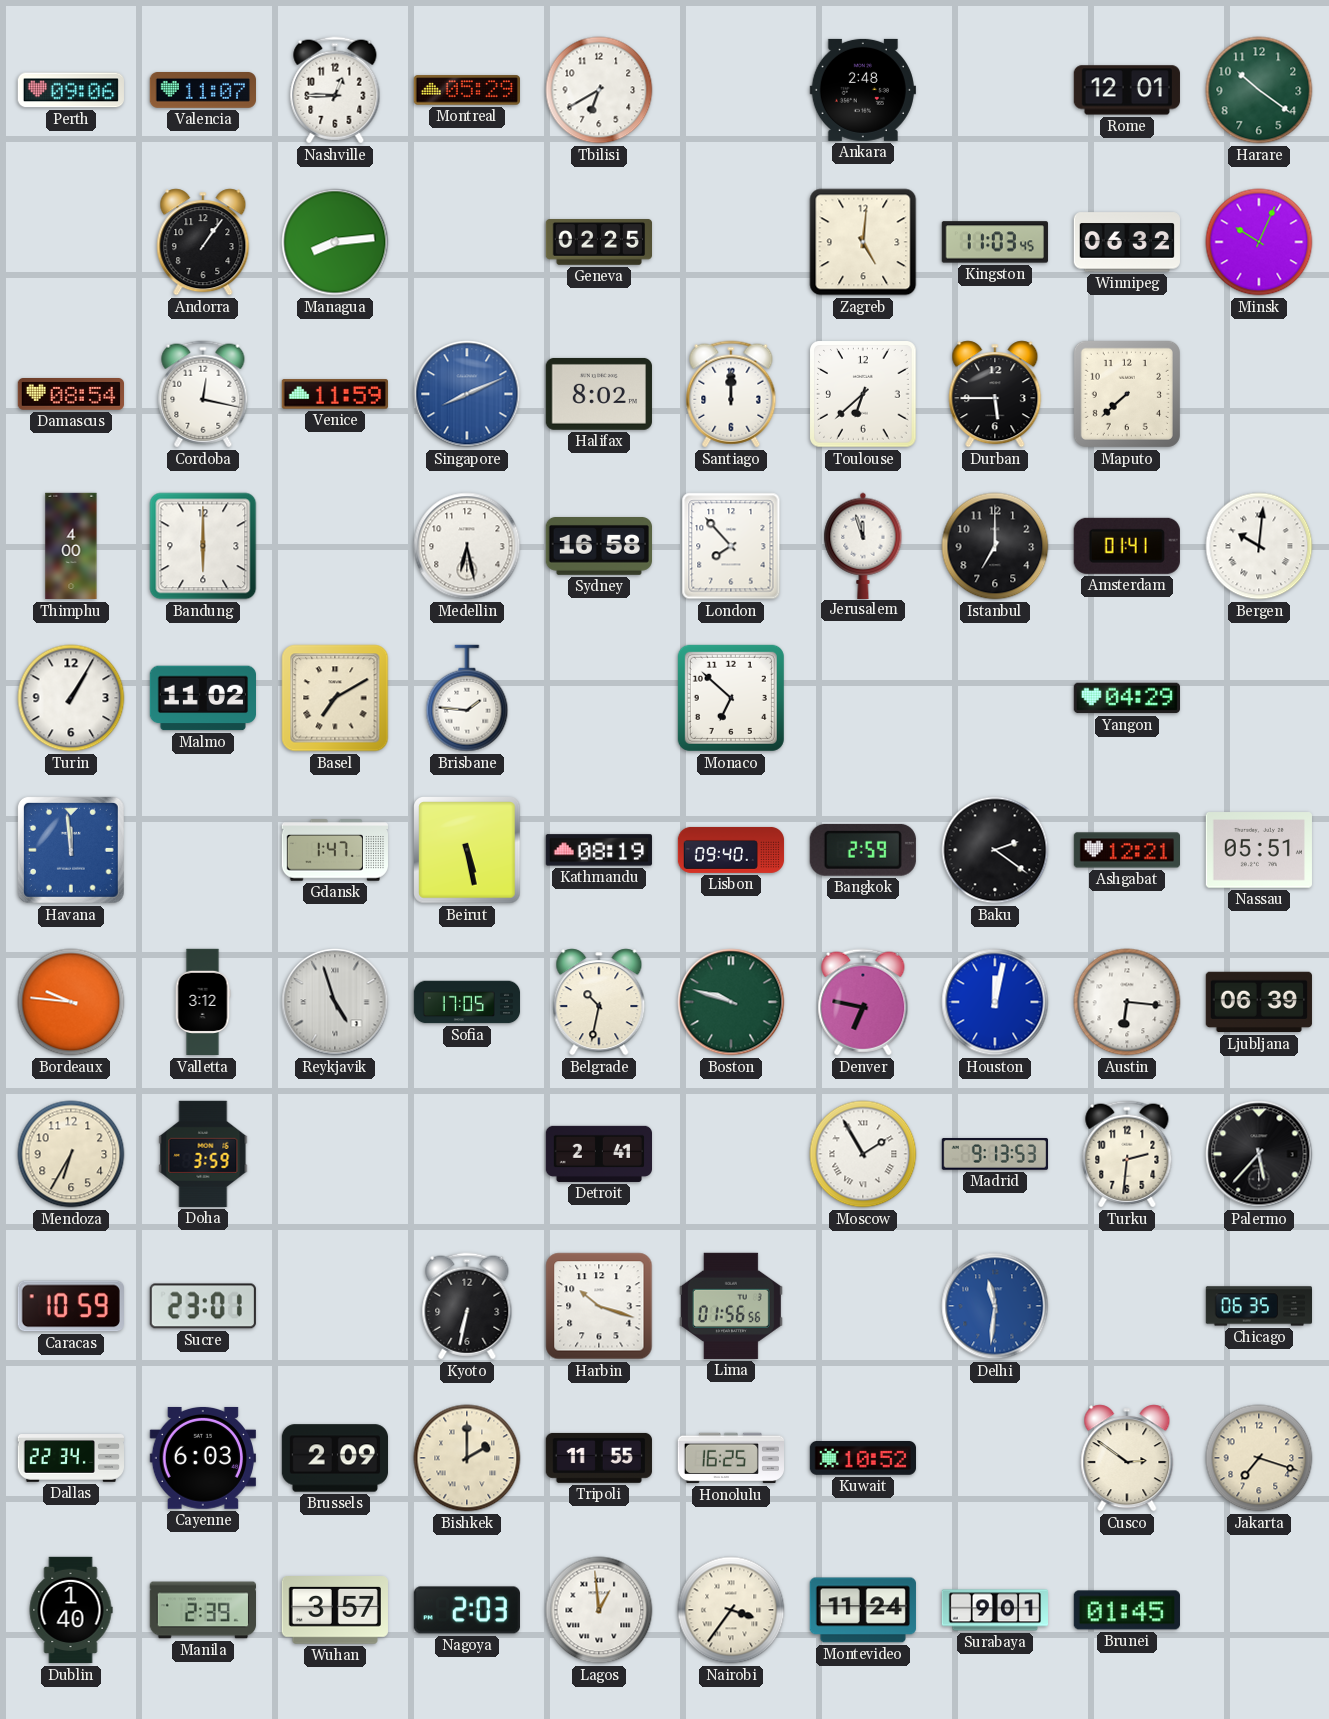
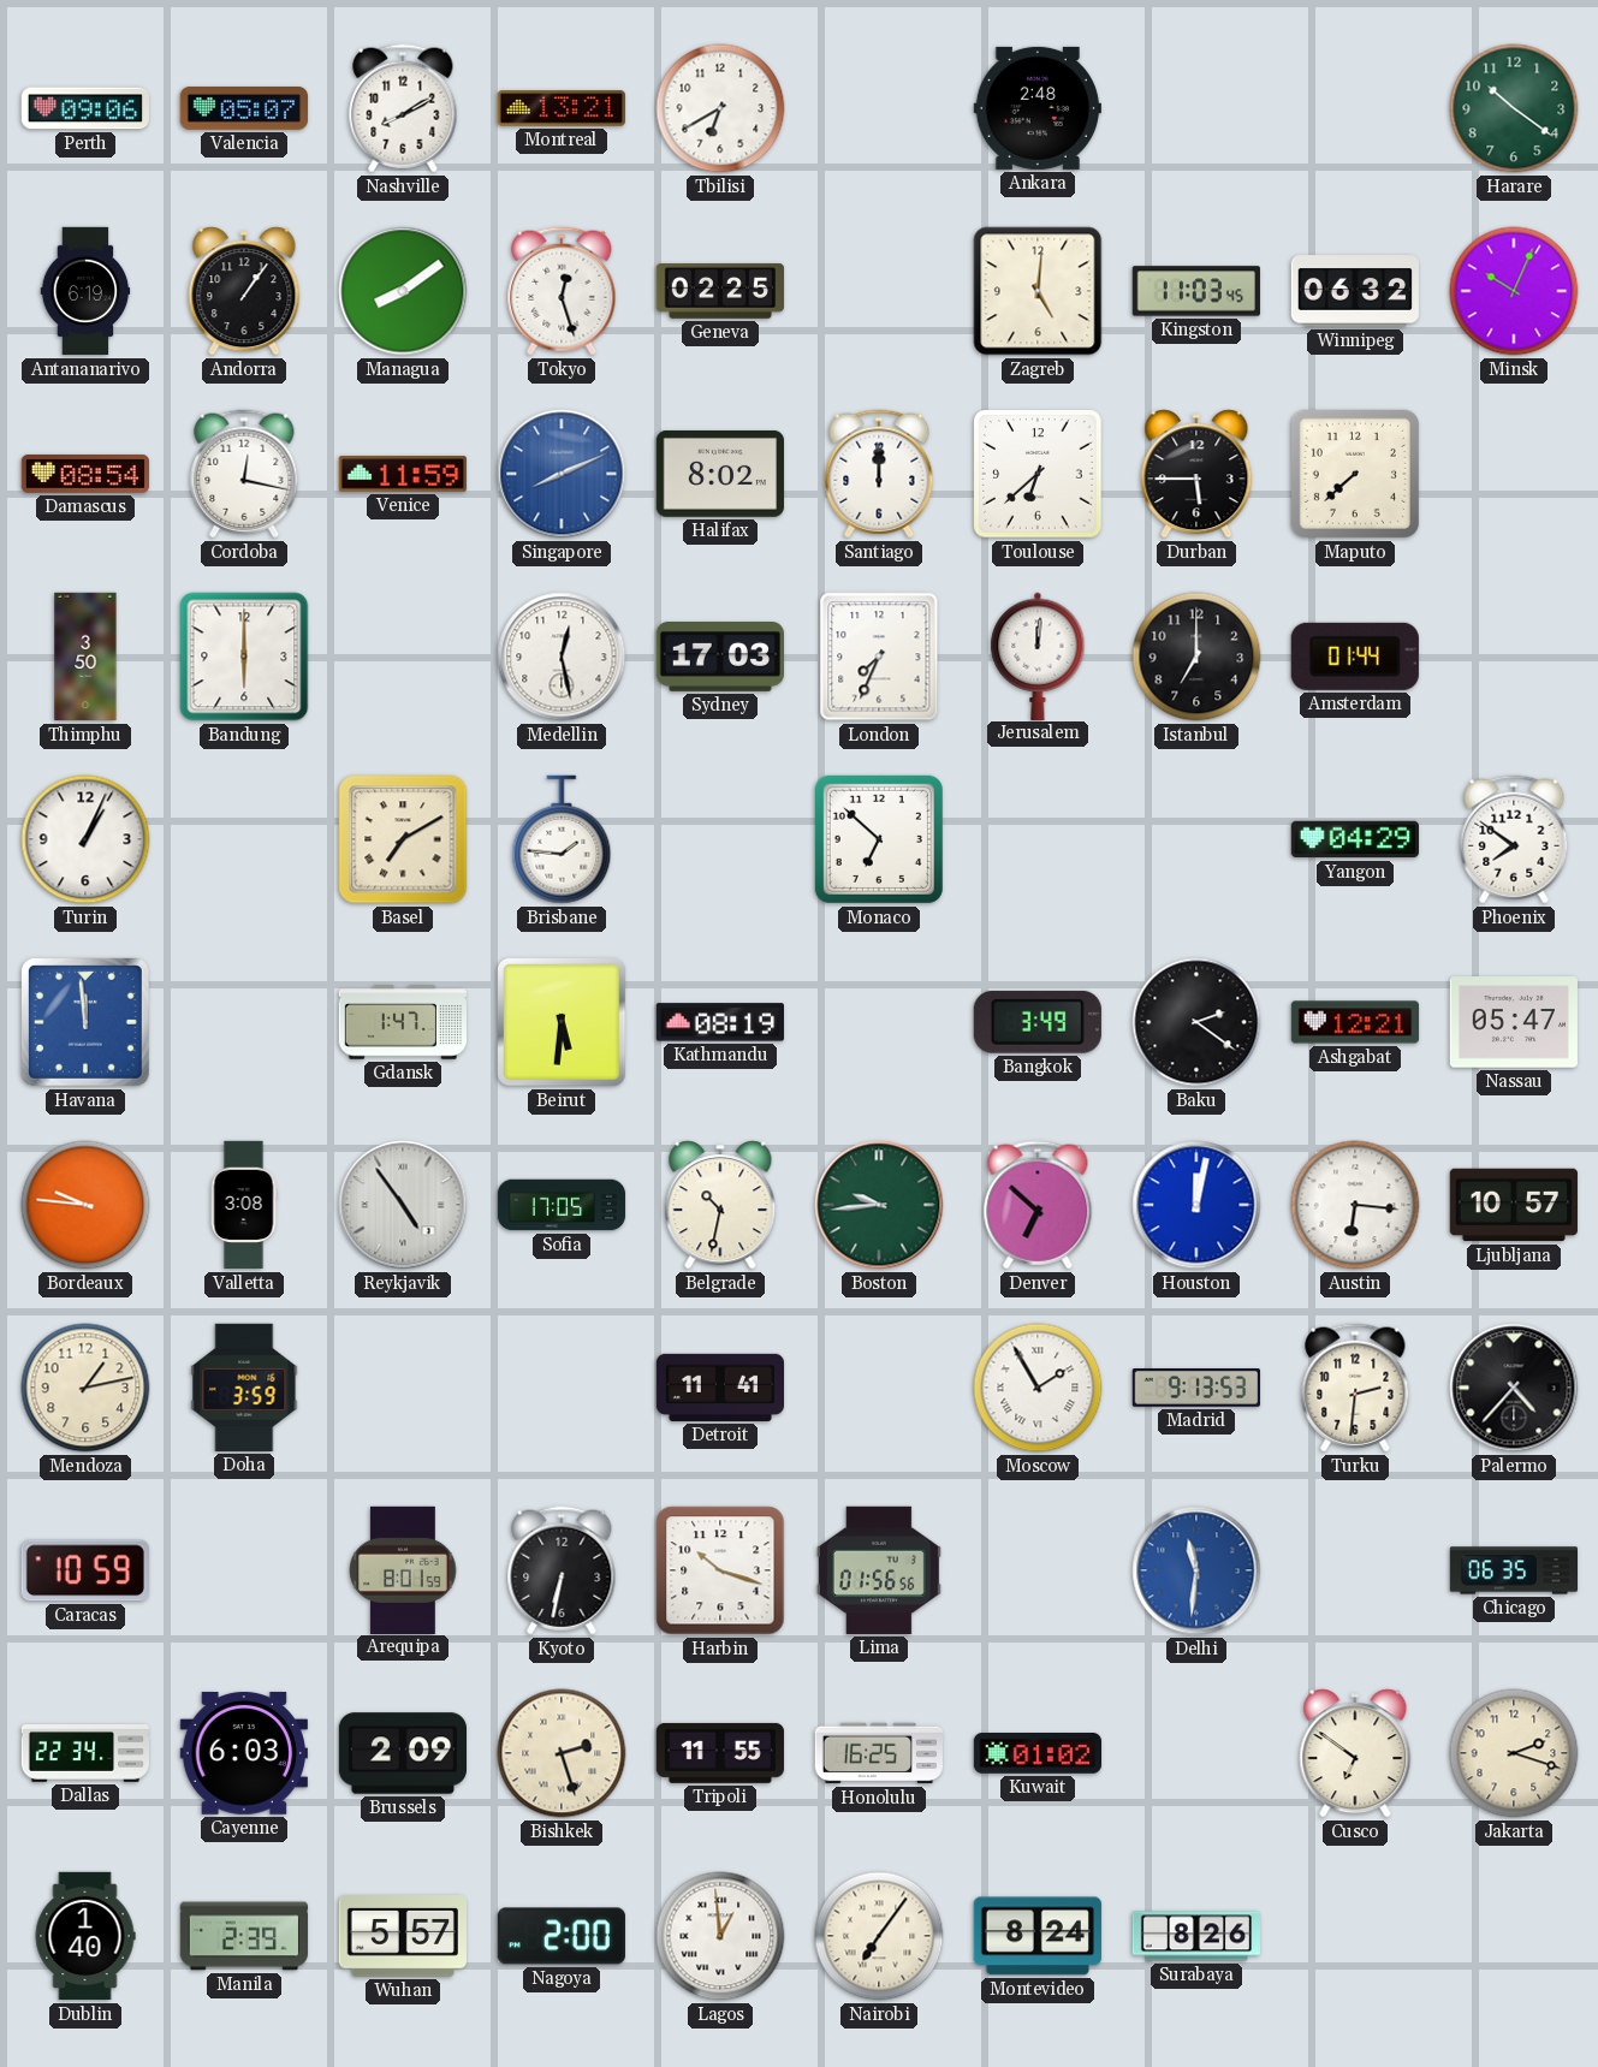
Valencia: 11:07 -> 05:07 (243, 109)
Nashville: 12:45 -> 8:10 (403, 108)
Montreal: 05:29 -> 13:21 (560, 108)
Rome: 12:01 -> none (1127, 90)
Antananarivo: none -> 6:19 (85, 291)
Managua: 8:14 -> 8:09 (403, 291)
Tokyo: none -> 12:27 (562, 291)
Thimphu: 4:00 -> 3:50 (85, 657)
Medellin: 6:28 -> 12:28 (562, 657)
Sydney: 16:58 -> 17:03 (719, 658)
London: 7:53 -> 7:34 (879, 657)
Jerusalem: 11:57 -> 12:01 (1038, 655)
Amsterdam: 01:41 -> 01:44 (1355, 657)
Bergen: 10:01 -> none (1259, 546)
Turin: 1:05 -> 1:04 (85, 839)
Malmo: 11:02 -> none (202, 698)
Phoenix: none -> 7:51 (1514, 839)
Beirut: 5:28 -> 5:31 (563, 1023)
Lisbon: 09:40 -> none (731, 850)
Bangkok: 2:59 -> 3:49 (1038, 1022)
Nassau: 05:51 -> 05:47 (1514, 1022)
Valletta: 3:12 -> 3:08 (244, 1205)
Reykjavik: 4:57 -> 4:54 (403, 1205)
Boston: 9:48 -> 9:44 (879, 1205)
Denver: 6:47 -> 6:52 (1038, 1205)
Ljubljana: 06:39 -> 10:57 (1513, 1205)
Mendoza: 6:35 -> 1:13 (85, 1388)
Detroit: 2:41 -> 11:41 (719, 1388)
Palermo: 5:37 -> 4:37 (1514, 1388)
Sucre: 23:01 -> none (203, 1306)
Arequipa: none -> 8:01 (403, 1569)
Bishkek: 2:00 -> 2:27 (562, 1753)
Kuwait: 10:52 -> 01:02 (1036, 1754)
Cusco: 2:51 -> 6:51 (1355, 1753)
Jakarta: 7:18 -> 2:18 (1514, 1753)
Wuhan: 3:57 -> 5:57 (403, 1937)
Nagoya: 2:03 -> 2:00 (562, 1936)
Nairobi: 3:36 -> 7:06 (879, 1936)
Montevideo: 11:24 -> 8:24 (1038, 1936)
Surabaya: 9:01 -> 8:26 (1196, 1936)
Brunei: 01:45 -> none (1127, 1610)
